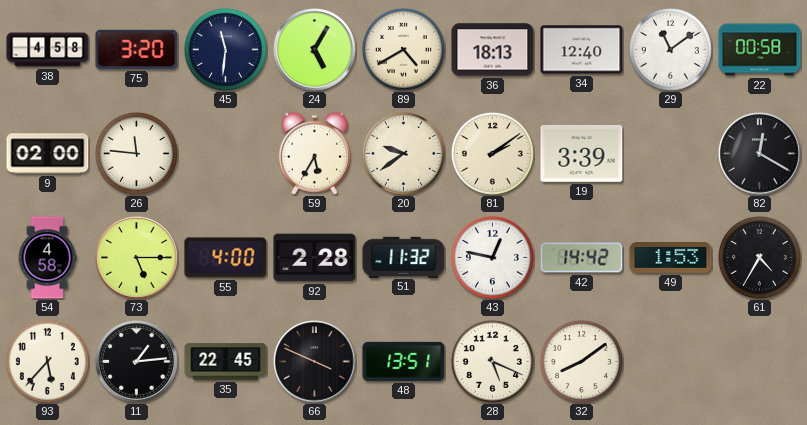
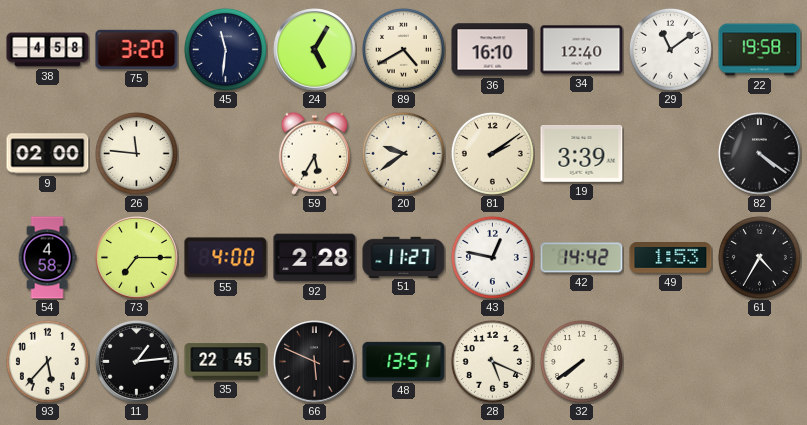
36: 18:13 -> 16:10 (493, 50)
22: 00:58 -> 19:58 (760, 50)
82: 12:20 -> 4:21 (760, 154)
73: 5:15 -> 7:15 (137, 258)
51: 11:32 -> 11:27 (404, 257)
66: 3:49 -> 5:49 (315, 362)
32: 8:09 -> 7:39 (581, 361)
